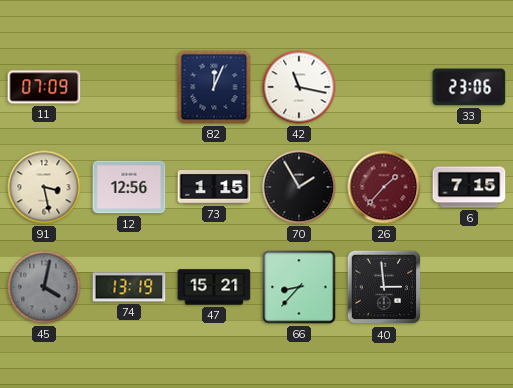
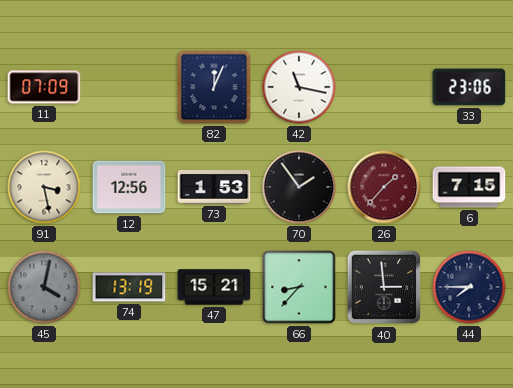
73: 1:15 -> 1:53 (214, 188)
70: 1:55 -> 1:54 (299, 187)
44: none -> 7:45 (469, 287)
